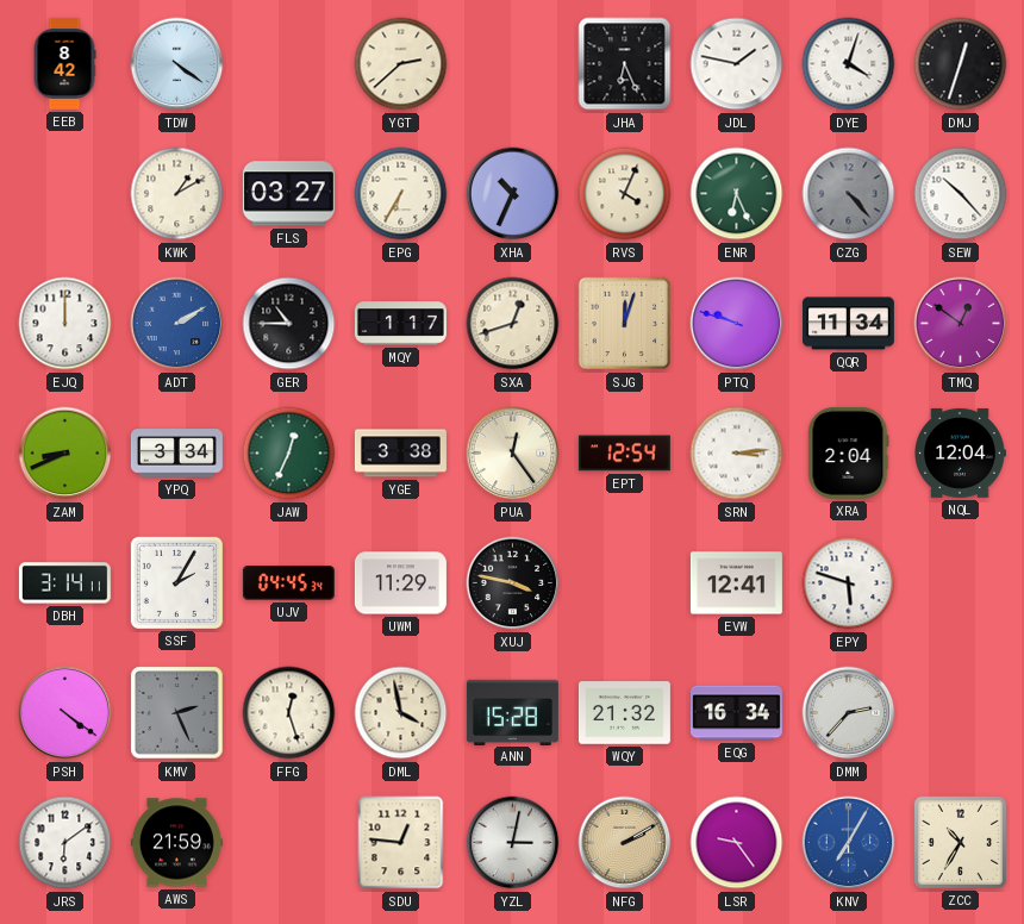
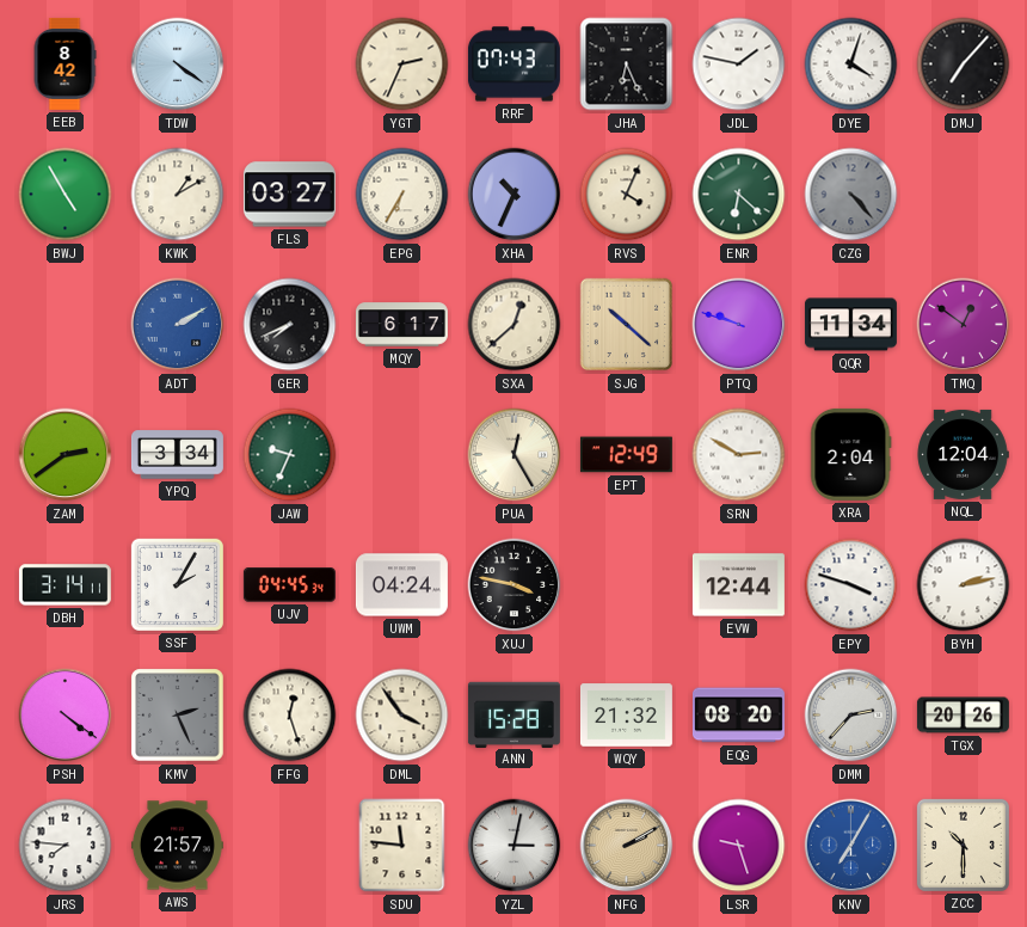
YGT: 2:38 -> 2:34 (402, 65)
RRF: none -> 07:43 (513, 65)
DMJ: 12:33 -> 7:07 (964, 65)
BWJ: none -> 4:55 (66, 195)
ENR: 6:26 -> 6:22 (739, 195)
SEW: 10:23 -> none (961, 194)
EJQ: 12:00 -> none (65, 324)
GER: 10:45 -> 7:41 (290, 325)
MQY: 1:17 -> 6:17 (401, 325)
SXA: 12:42 -> 12:38 (515, 325)
SJG: 12:03 -> 10:22 (627, 325)
ZAM: 8:41 -> 2:39 (66, 455)
JAW: 12:34 -> 9:34 (290, 455)
YGE: 3:38 -> none (400, 454)
PUA: 12:24 -> 12:25 (515, 455)
EPT: 12:54 -> 12:49 (626, 455)
SRN: 3:14 -> 2:50 (739, 455)
UWM: 11:29 -> 04:24 (401, 585)
EVW: 12:41 -> 12:44 (738, 585)
EPY: 5:48 -> 3:48 (851, 585)
BYH: none -> 2:13 (964, 585)
DML: 3:58 -> 3:54 (402, 716)
EQG: 16:34 -> 08:20 (738, 716)
TGX: none -> 20:26 (963, 716)
JRS: 6:09 -> 7:46 (66, 846)
AWS: 21:59 -> 21:57 (177, 846)
SDU: 12:46 -> 11:46 (402, 846)
LSR: 9:24 -> 9:27 (739, 846)
ZCC: 10:35 -> 10:30 (963, 845)
